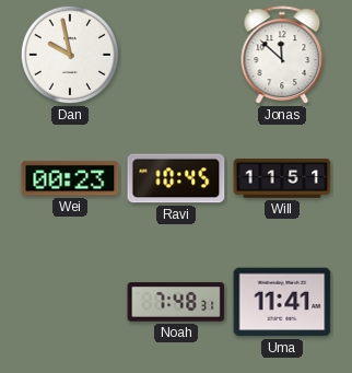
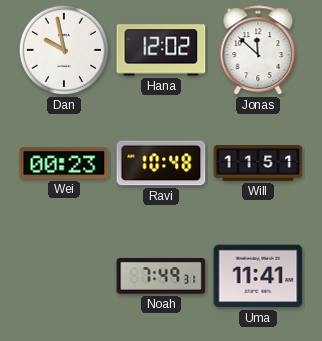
Hana: none -> 12:02 (161, 50)
Ravi: 10:45 -> 10:48 (161, 163)
Noah: 7:48 -> 7:49 (161, 276)
